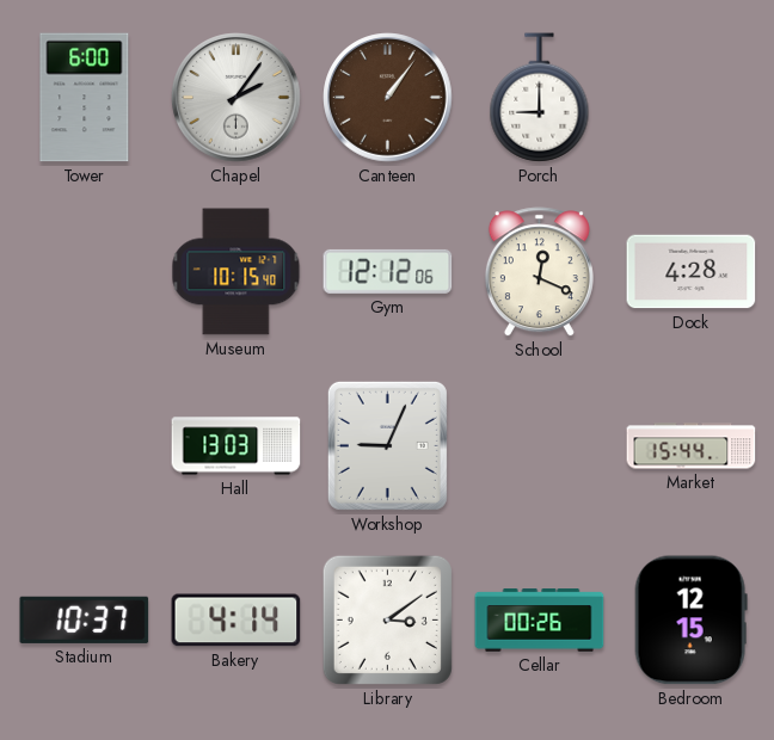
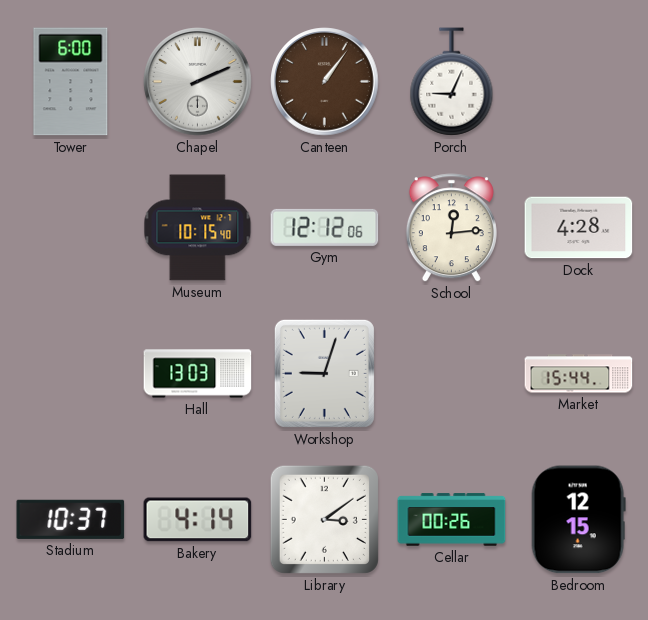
Chapel: 2:06 -> 2:11 (198, 82)
Porch: 9:00 -> 9:04 (452, 82)
School: 12:19 -> 12:14 (451, 228)
Workshop: 9:04 -> 9:03 (324, 373)
